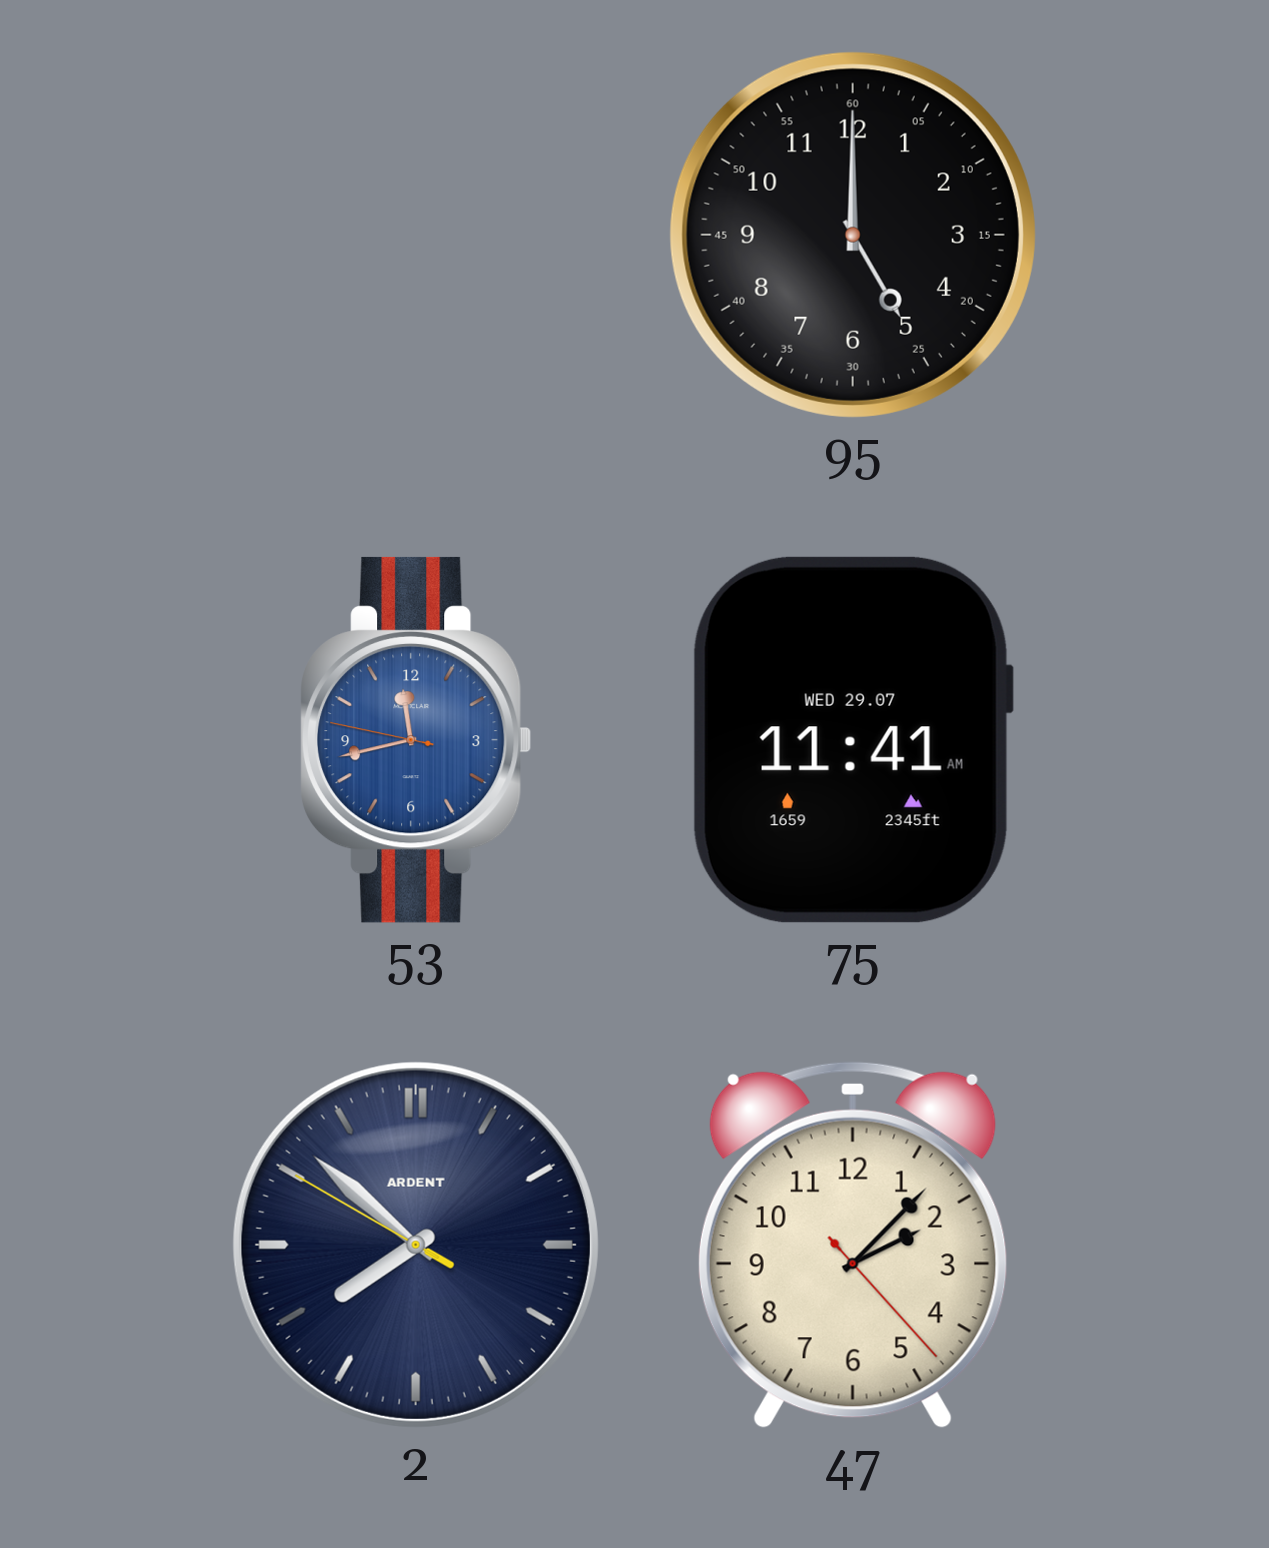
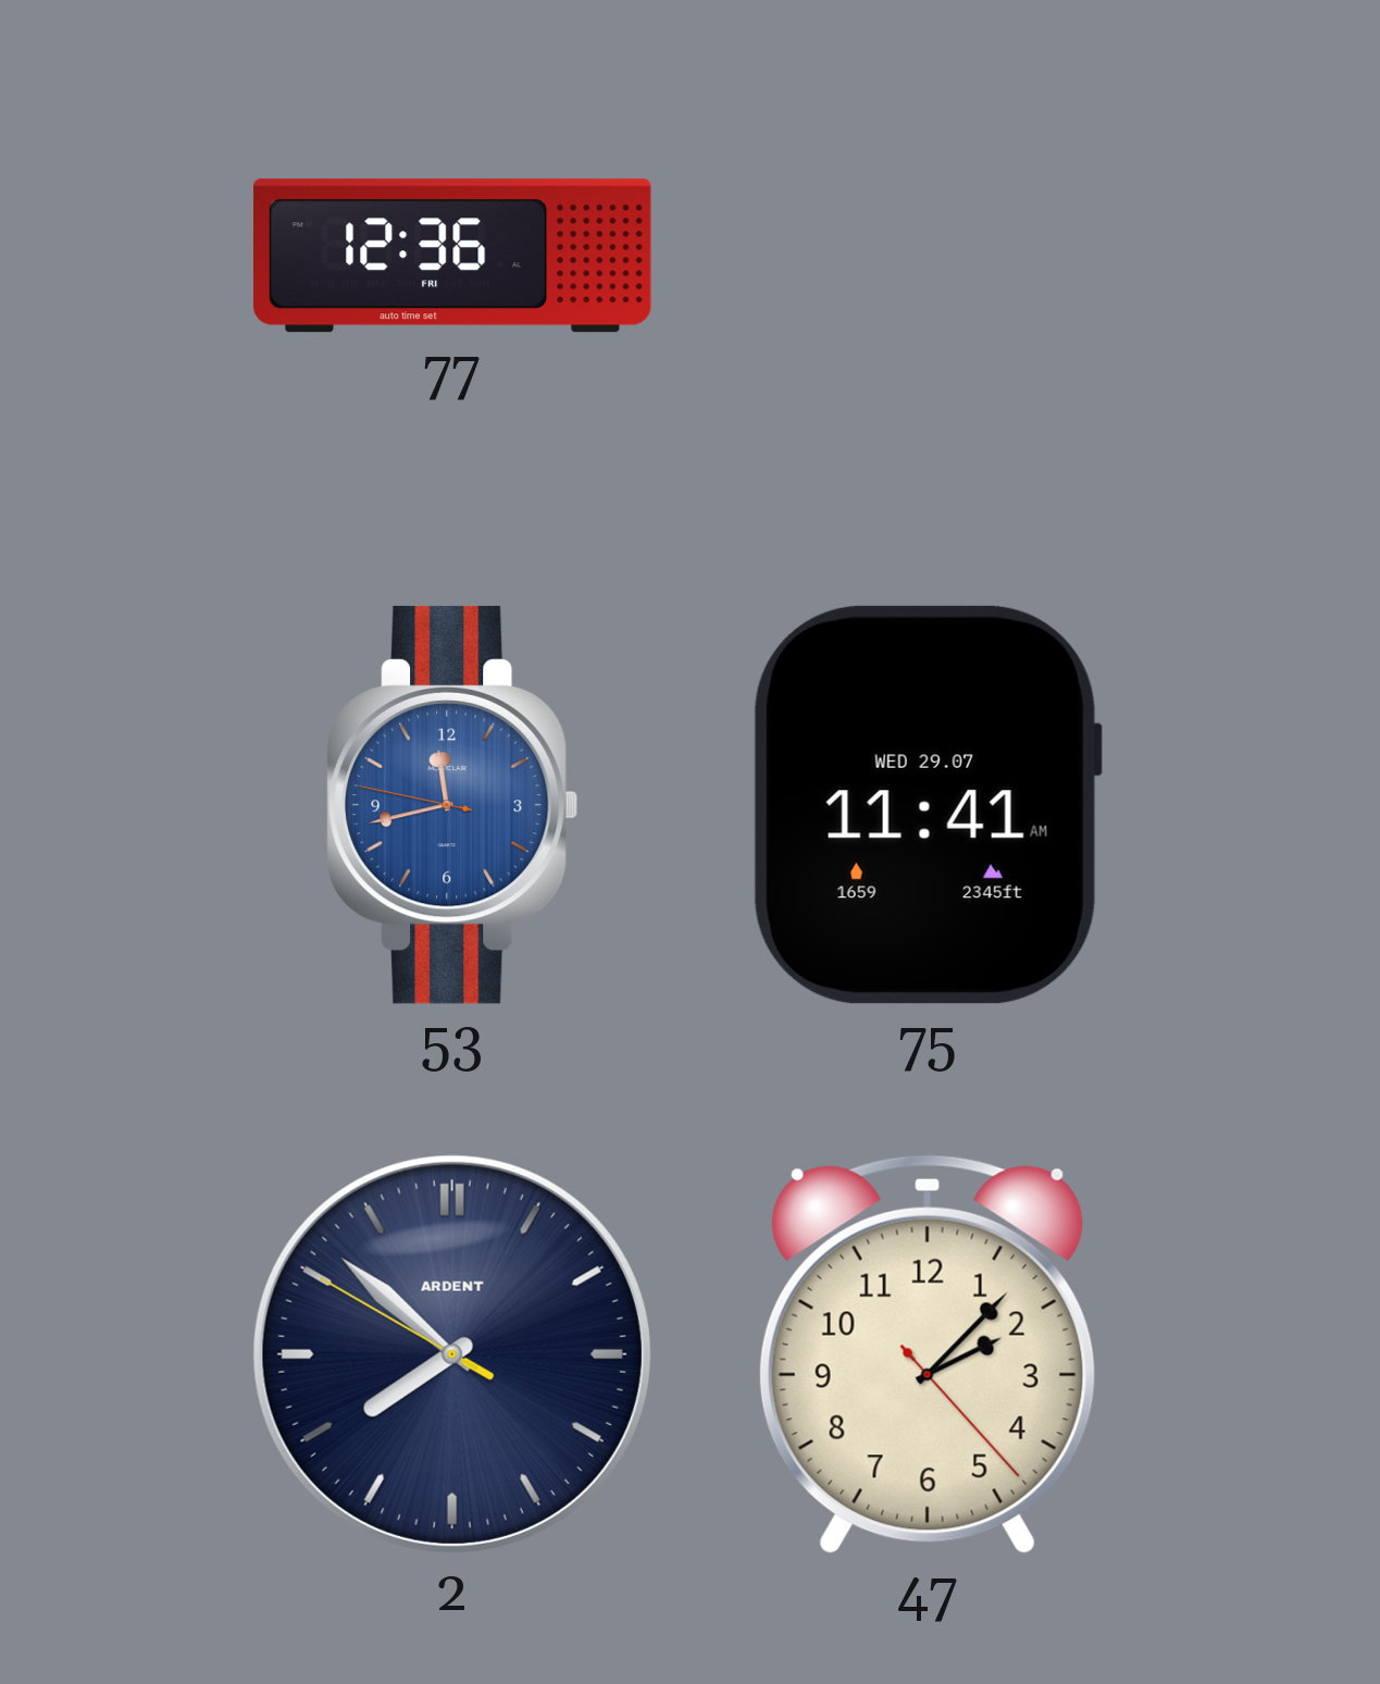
77: none -> 12:36 (452, 256)
95: 5:00 -> none (853, 235)
